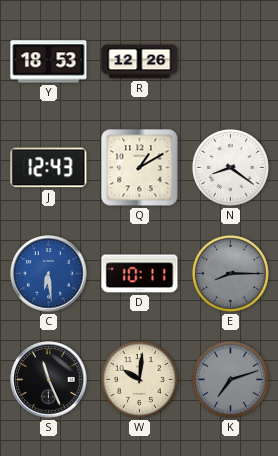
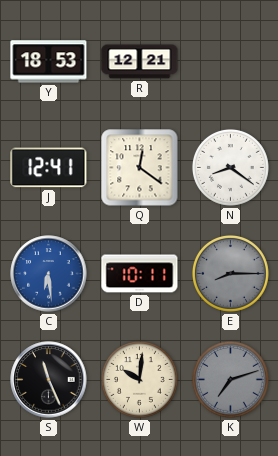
R: 12:26 -> 12:21 (140, 62)
J: 12:43 -> 12:41 (49, 168)
Q: 1:10 -> 12:21 (140, 168)
